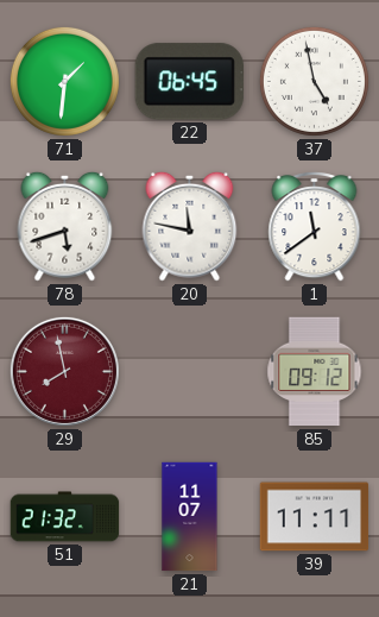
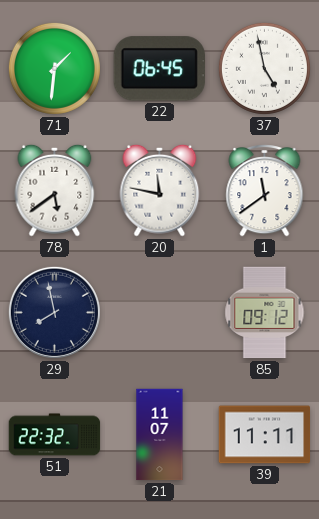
78: 5:42 -> 5:39 (55, 190)
29 dial: burgundy -> navy (54, 312)
51: 21:32 -> 22:32 (55, 435)
